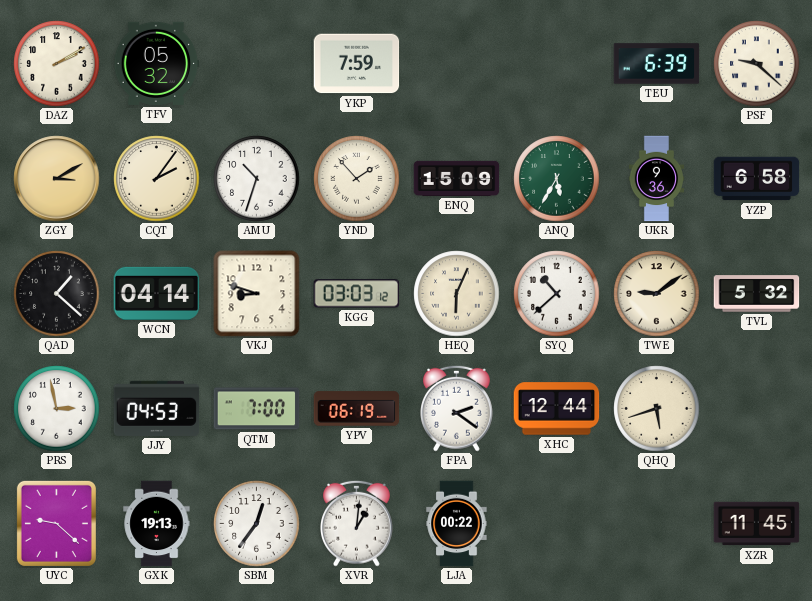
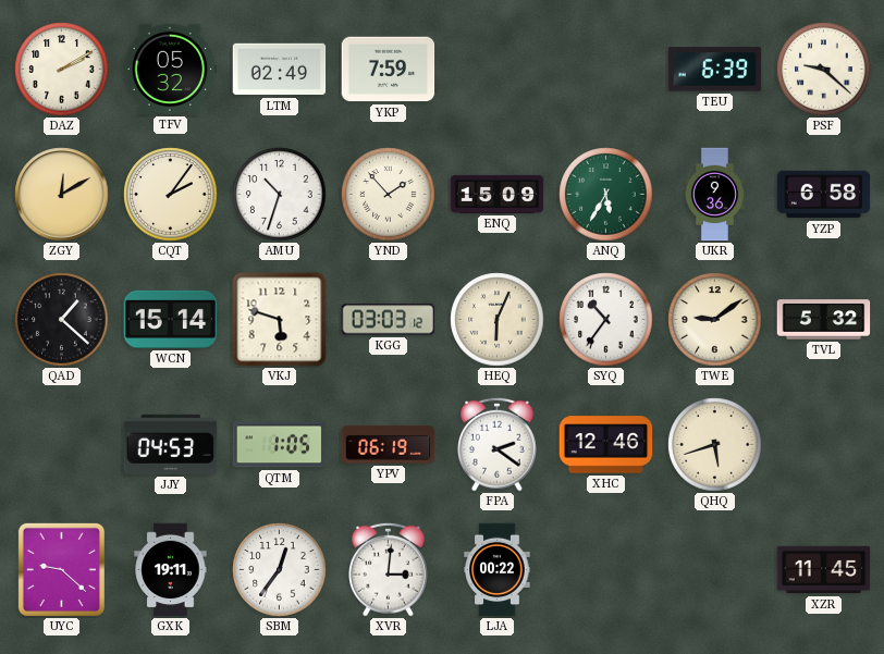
LTM: none -> 02:49 (280, 70)
ZGY: 3:10 -> 12:10 (62, 195)
WCN: 04:14 -> 15:14 (171, 319)
VKJ: 8:48 -> 5:48 (280, 320)
SYQ: 10:38 -> 10:36 (606, 320)
PRS: 2:58 -> none (57, 409)
QTM: 7:00 -> 1:05 (280, 445)
XHC: 12:44 -> 12:46 (606, 445)
GXK: 19:13 -> 19:11 (171, 570)
XVR: 1:01 -> 3:01 (389, 569)
